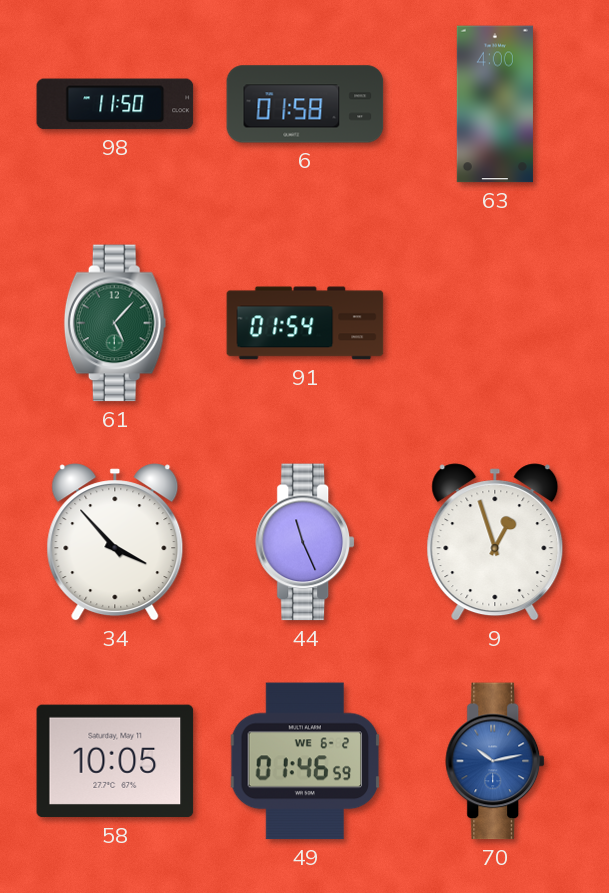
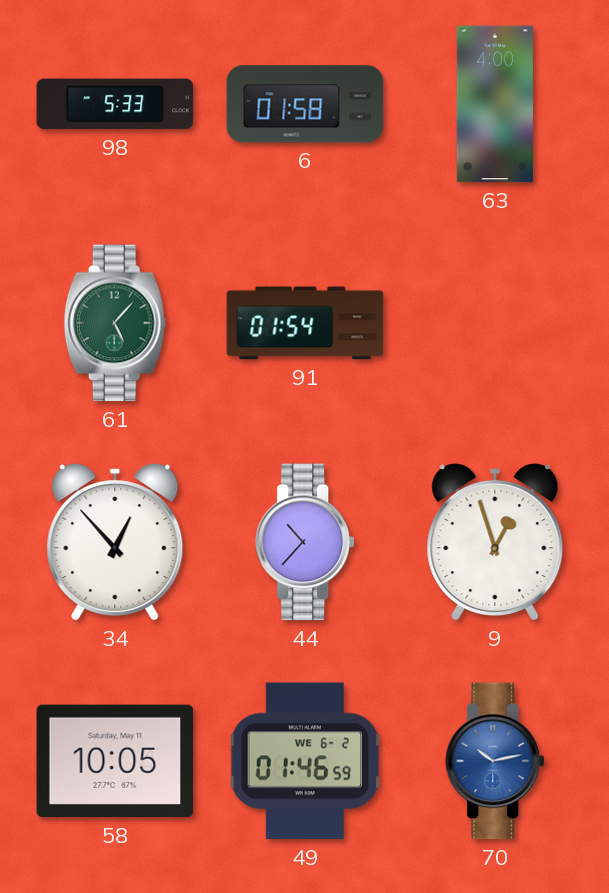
98: 11:50 -> 5:33 (115, 104)
34: 3:53 -> 12:53 (115, 542)
44: 11:26 -> 10:37 (306, 542)
